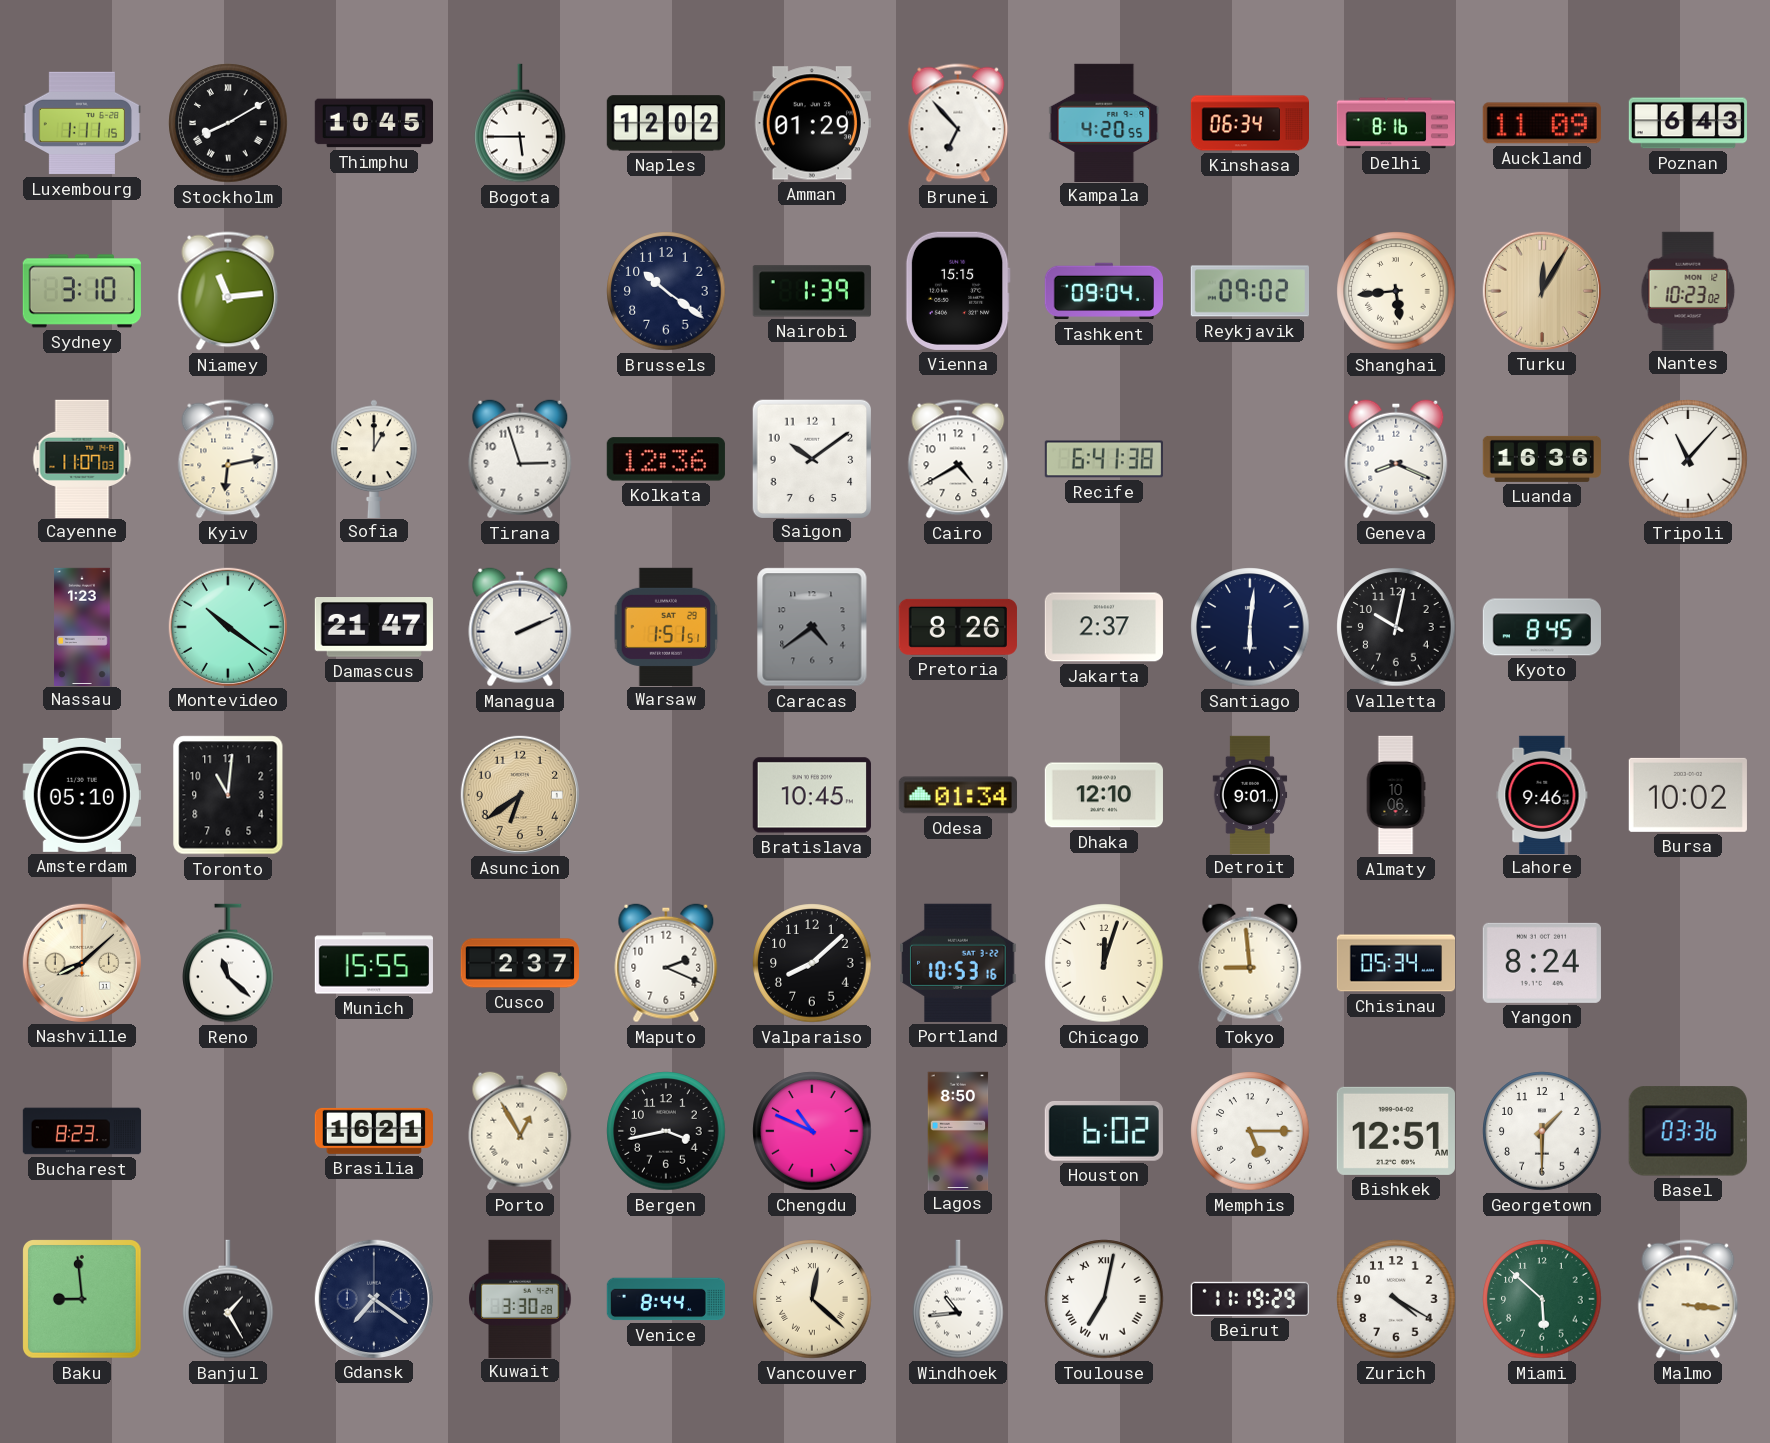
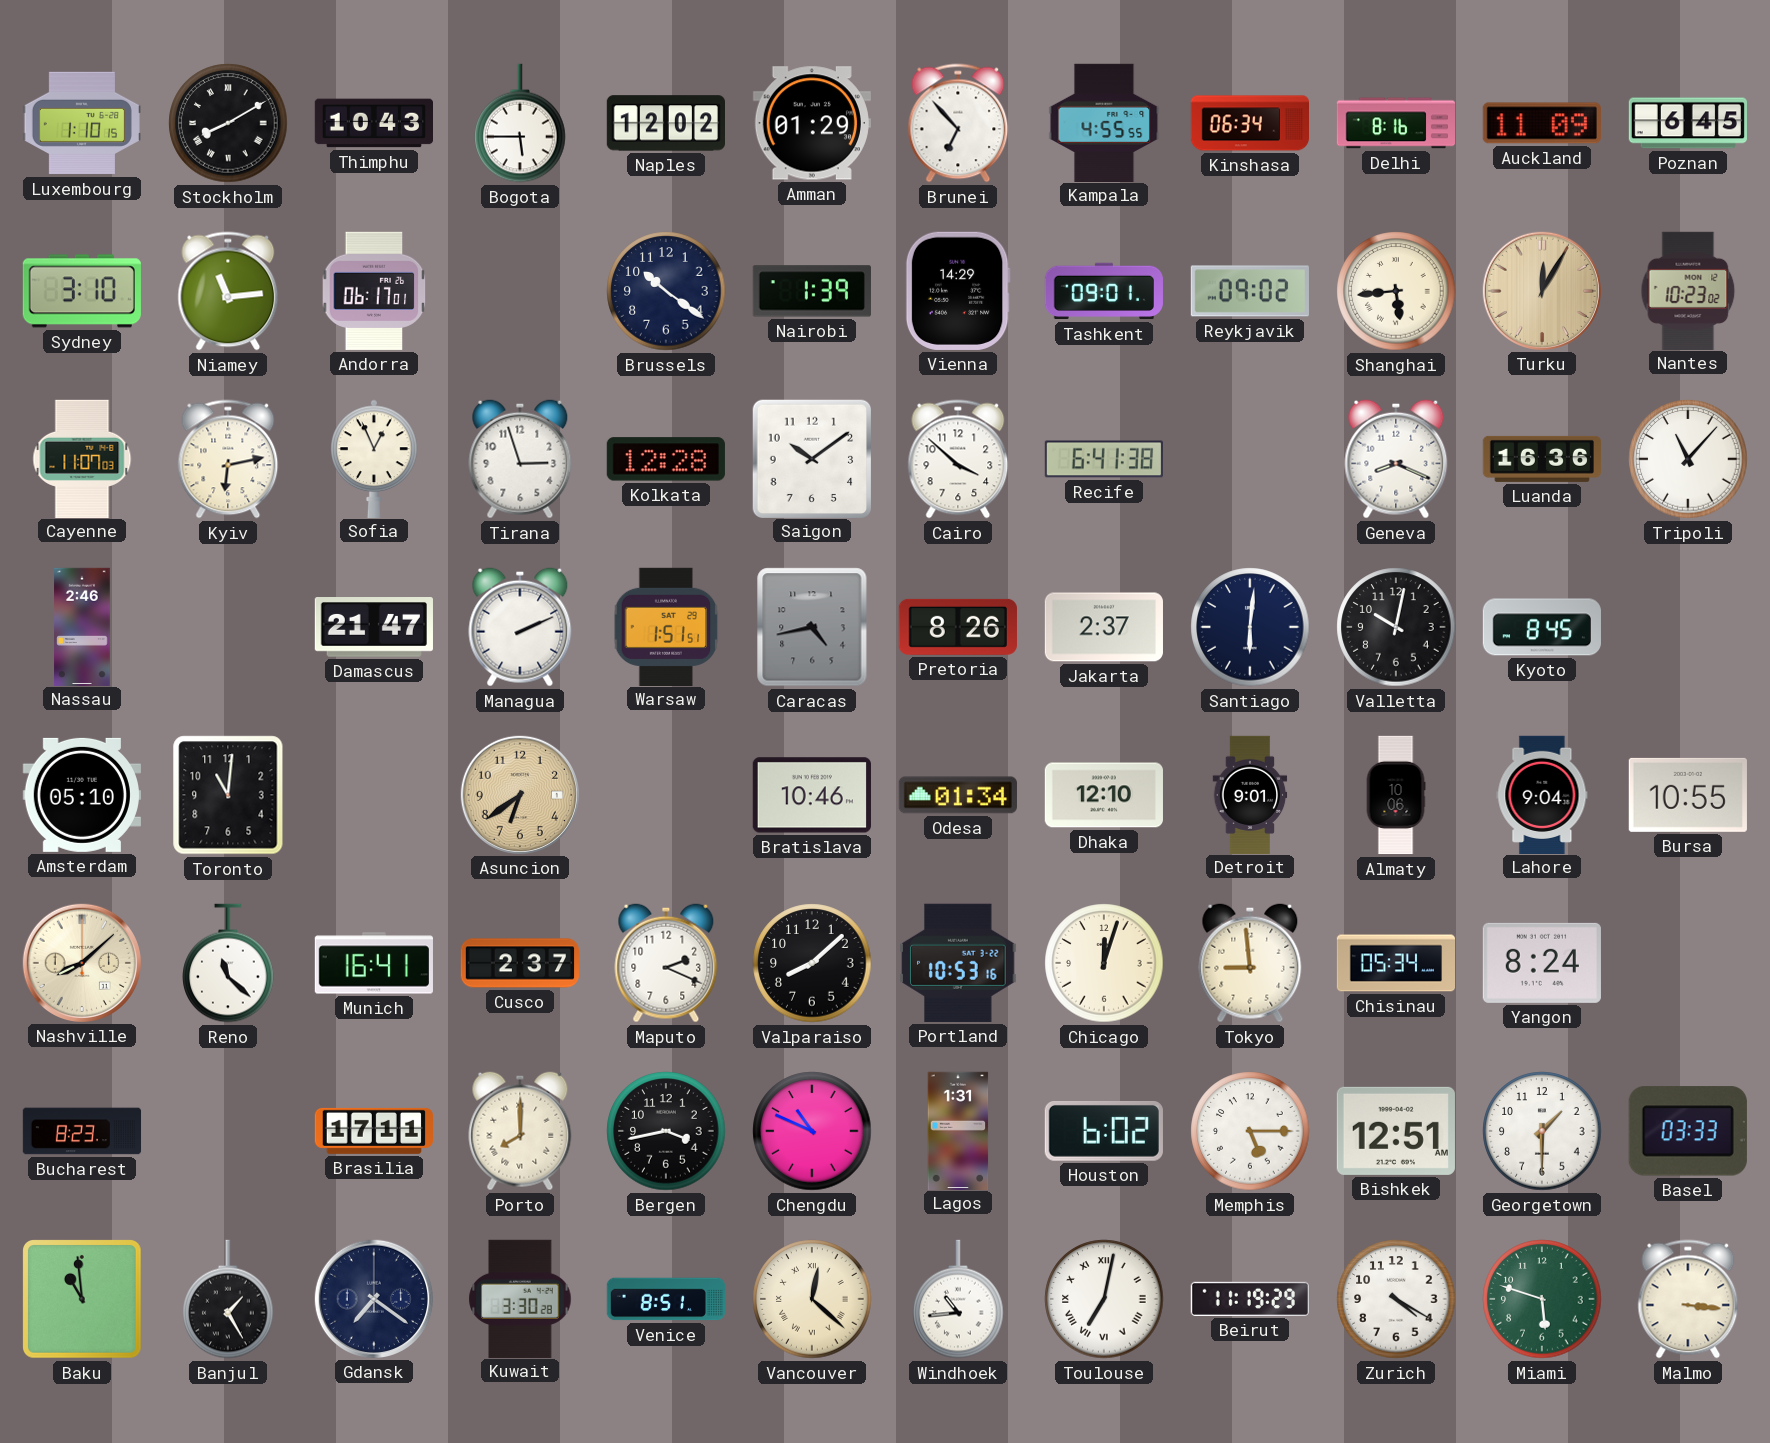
Luxembourg: 1:11 -> 1:10 (81, 123)
Thimphu: 10:45 -> 10:43 (373, 123)
Kampala: 4:20 -> 4:55 (1104, 122)
Poznan: 6:43 -> 6:45 (1688, 123)
Andorra: none -> 06:17 (374, 291)
Vienna: 15:15 -> 14:29 (958, 291)
Tashkent: 09:04 -> 09:01 (1104, 291)
Sofia: 1:00 -> 12:56 (374, 458)
Kolkata: 12:36 -> 12:28 (666, 459)
Cairo: 4:40 -> 3:52 (958, 459)
Nassau: 1:23 -> 2:46 (82, 626)
Montevideo: 10:21 -> none (228, 627)
Caracas: 4:39 -> 4:43 (812, 627)
Bratislava: 10:45 -> 10:46 (812, 795)
Lahore: 9:46 -> 9:04 (1542, 794)
Bursa: 10:02 -> 10:55 (1688, 795)
Munich: 15:55 -> 16:41 (374, 963)
Brasilia: 16:21 -> 17:11 (373, 1131)
Porto: 12:55 -> 8:00 (520, 1131)
Lagos: 8:50 -> 1:31 (958, 1130)
Basel: 03:36 -> 03:33 (1688, 1131)
Baku: 8:59 -> 10:59 (83, 1300)
Venice: 8:44 -> 8:51 (665, 1299)
Miami: 5:52 -> 5:48 (1542, 1299)
